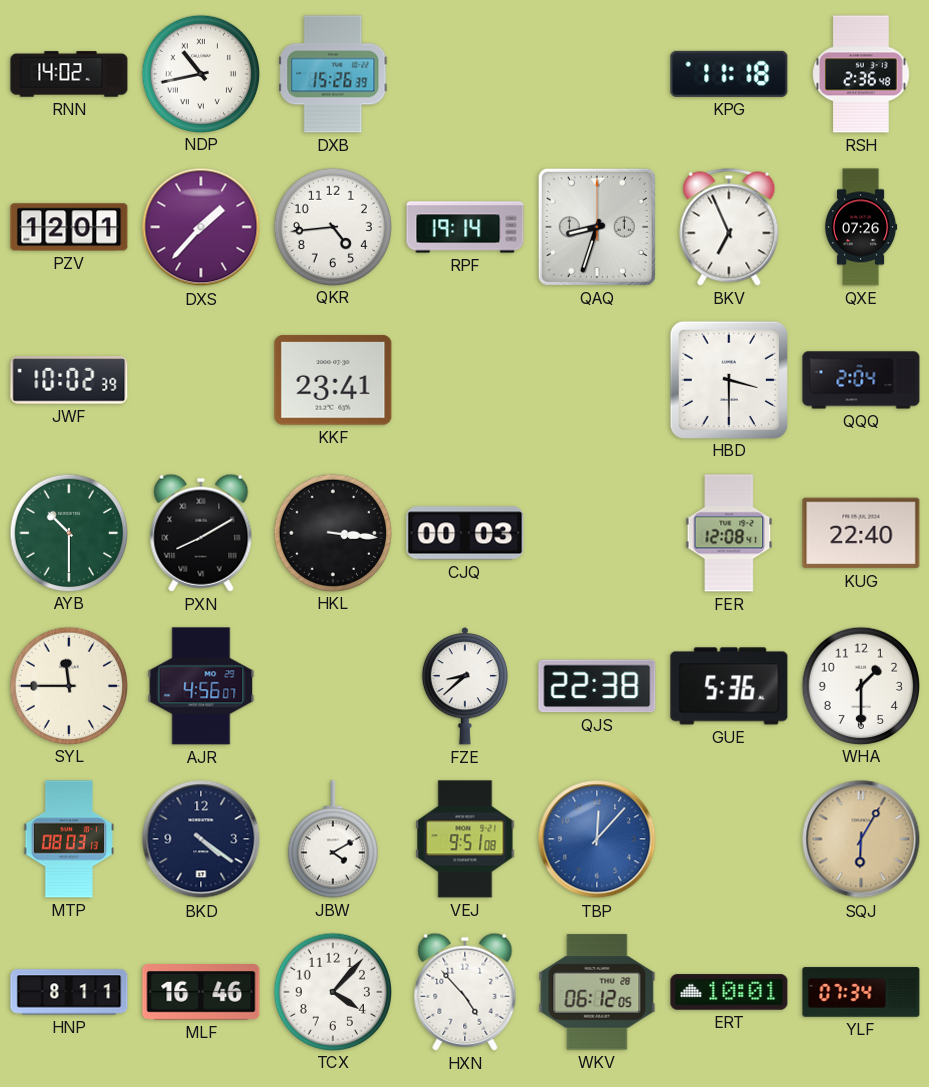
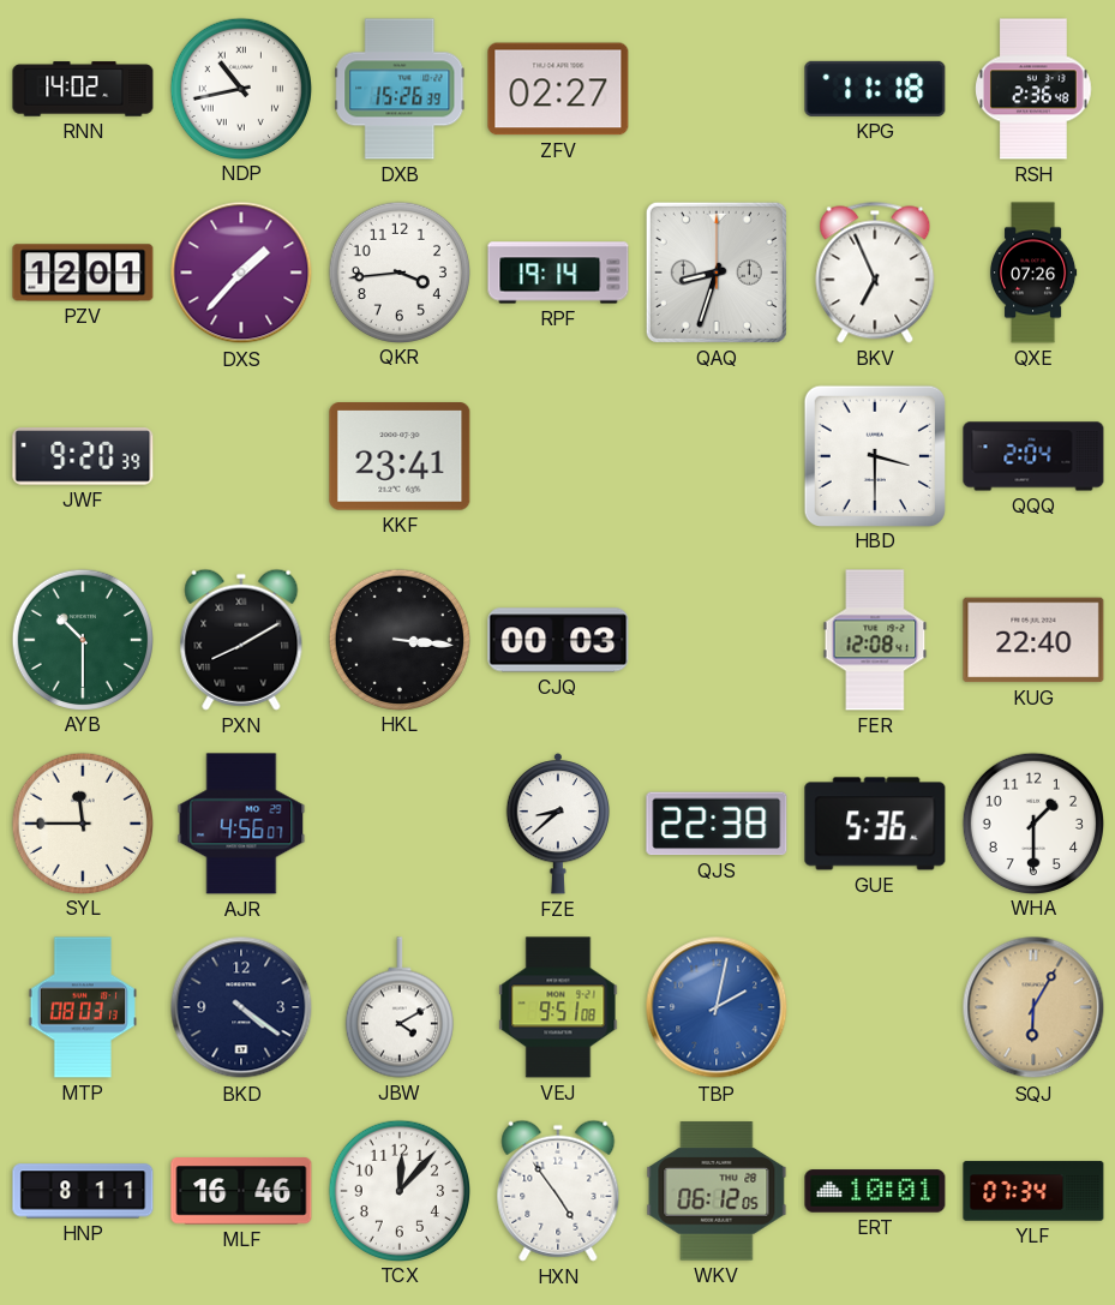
ZFV: none -> 02:27 (558, 89)
QKR: 4:44 -> 3:44 (398, 271)
JWF: 10:02 -> 9:20 (83, 456)
TBP: 12:07 -> 2:02 (717, 1007)
TCX: 4:07 -> 12:07 (398, 1190)
HXN: 4:53 -> 4:54 (558, 1191)
